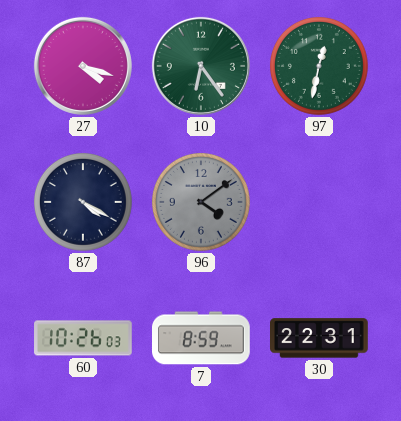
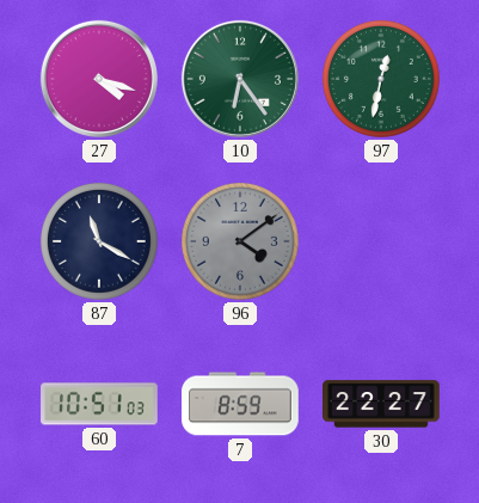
87: 4:20 -> 11:20 (99, 241)
60: 10:26 -> 10:51 (99, 404)
30: 22:31 -> 22:27 (381, 404)
